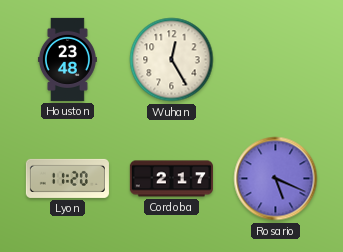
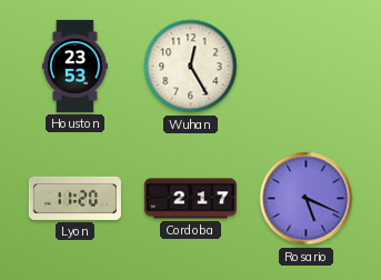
Houston: 23:48 -> 23:53 (74, 66)
